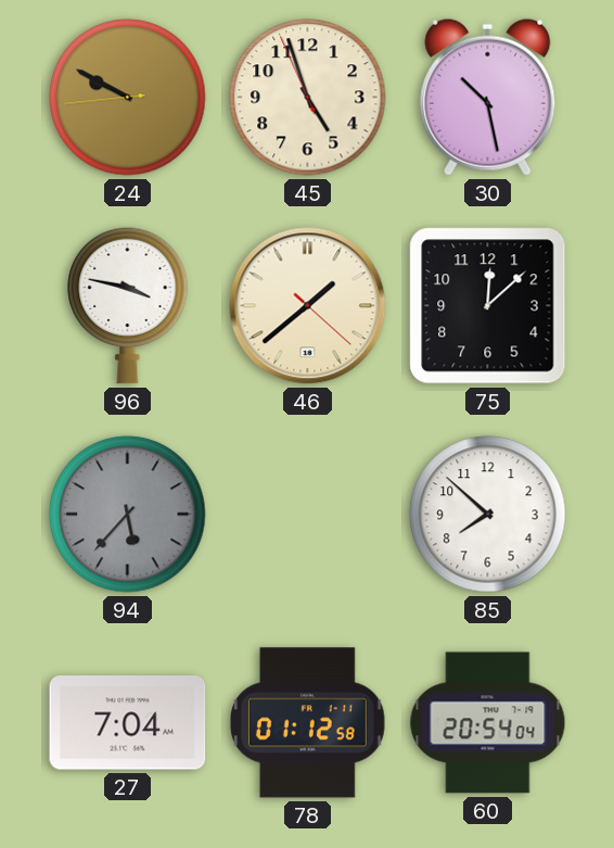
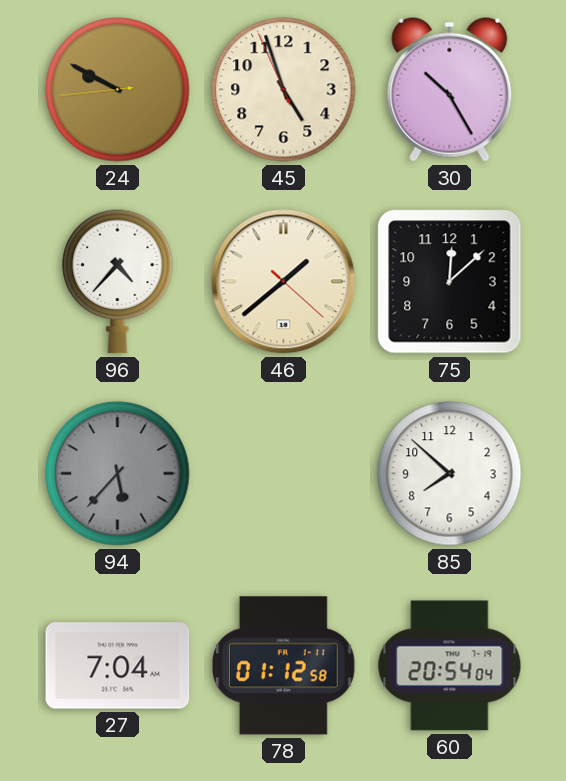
30: 10:28 -> 10:25 (450, 89)
96: 3:47 -> 4:37 (118, 281)
